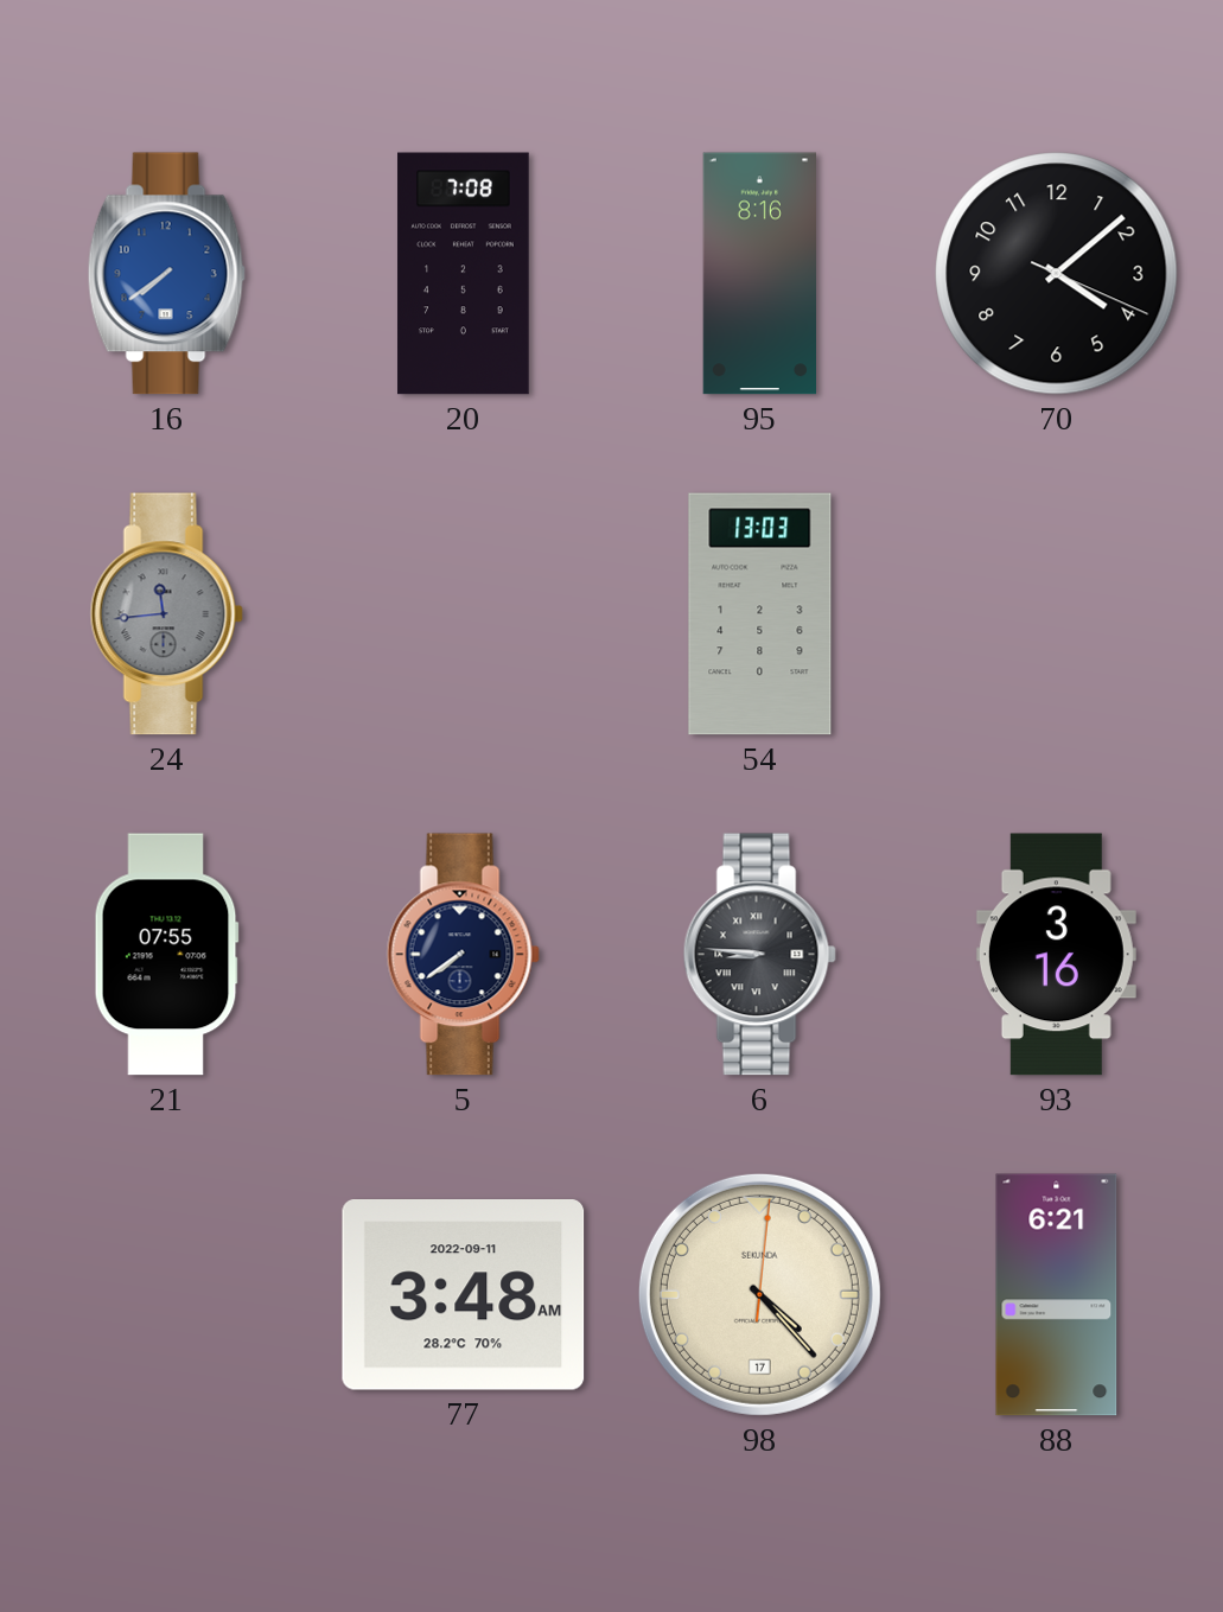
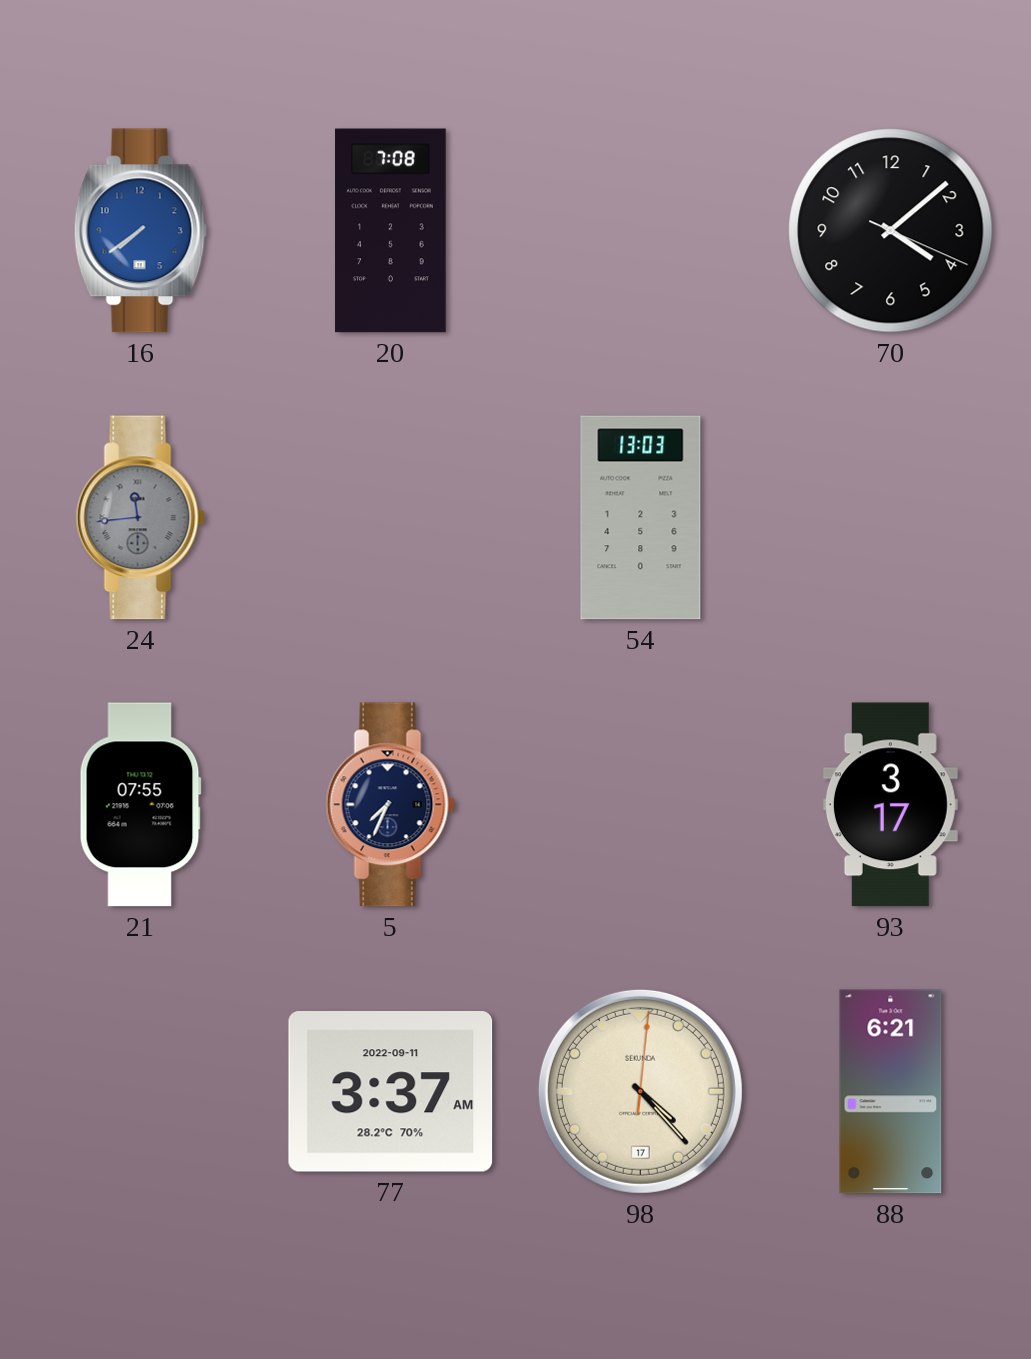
95: 8:16 -> none (759, 274)
5: 7:39 -> 7:34 (390, 805)
6: 8:46 -> none (759, 955)
93: 3:16 -> 3:17 (890, 805)
77: 3:48 -> 3:37 (391, 1092)
